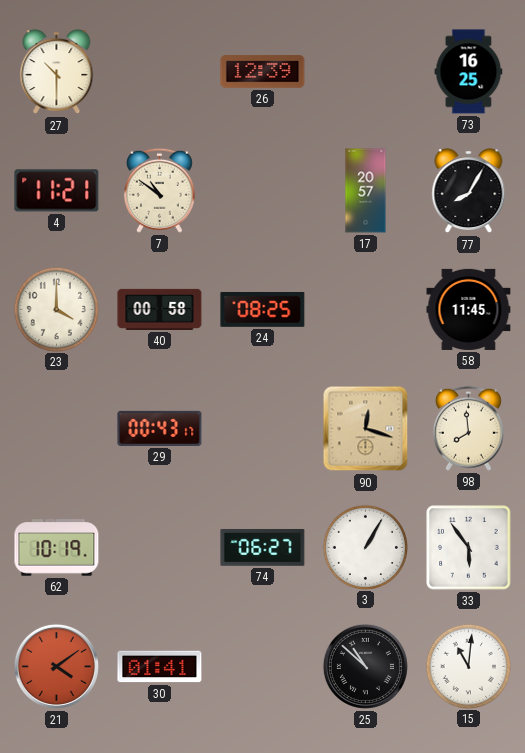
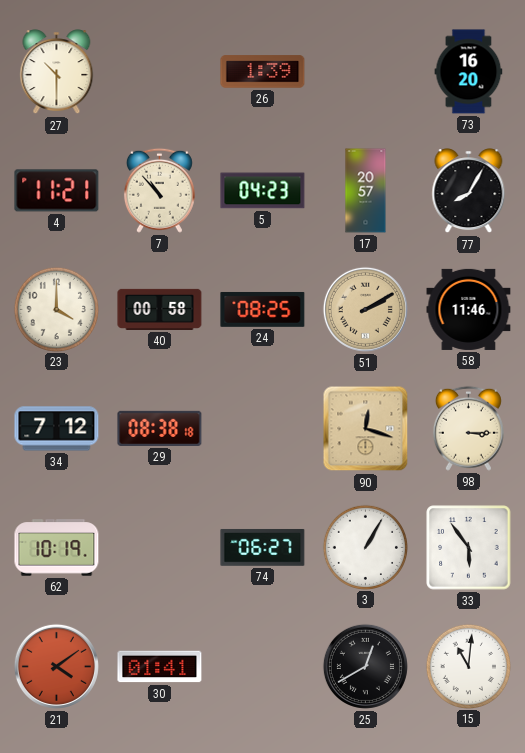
26: 12:39 -> 1:39 (263, 72)
73: 16:25 -> 16:20 (469, 72)
7: 10:51 -> 10:53 (159, 190)
5: none -> 04:23 (263, 191)
51: none -> 2:10 (365, 309)
58: 11:45 -> 11:46 (469, 309)
34: none -> 7:12 (57, 429)
29: 00:43 -> 08:38 (160, 428)
98: 7:59 -> 3:15 (468, 428)
25: 10:52 -> 12:40 (365, 666)
